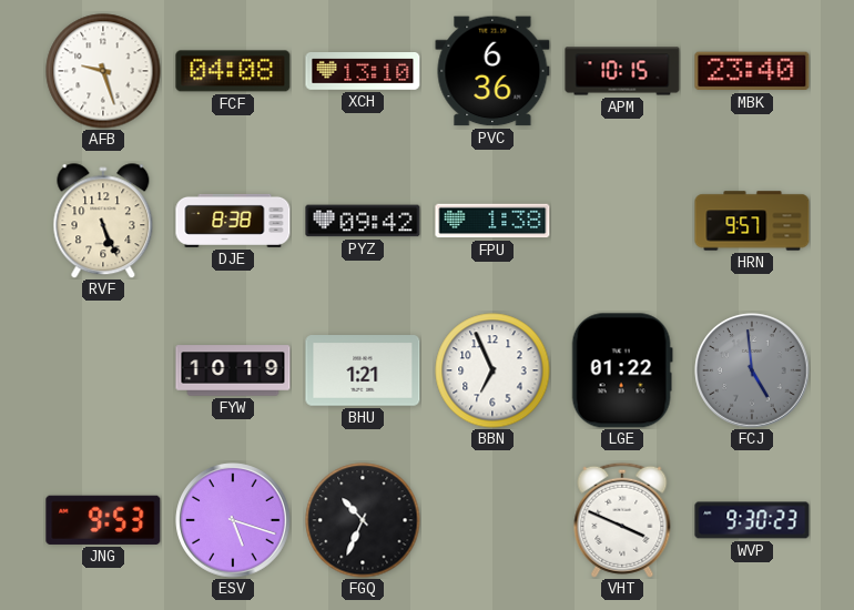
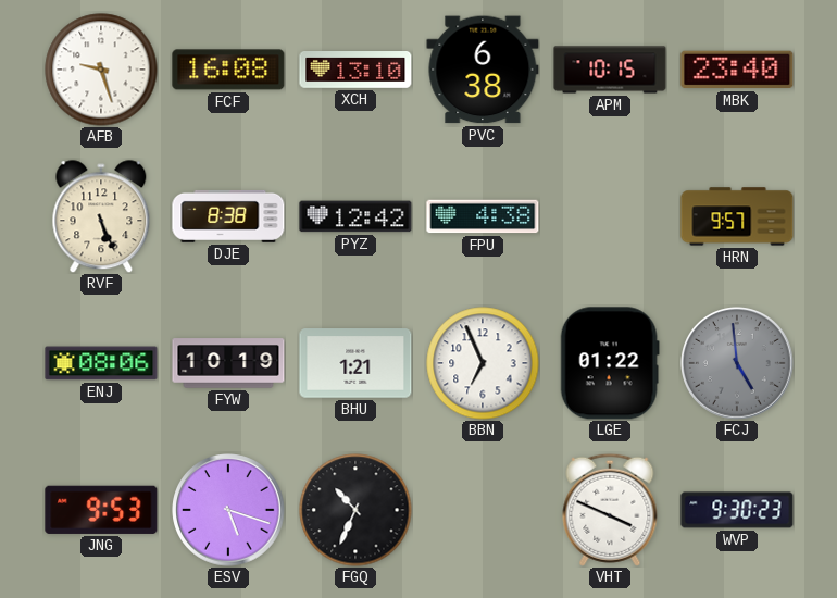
FCF: 04:08 -> 16:08 (228, 70)
PVC: 6:36 -> 6:38 (483, 70)
PYZ: 09:42 -> 12:42 (355, 216)
FPU: 1:38 -> 4:38 (483, 216)
ENJ: none -> 08:06 (101, 363)
